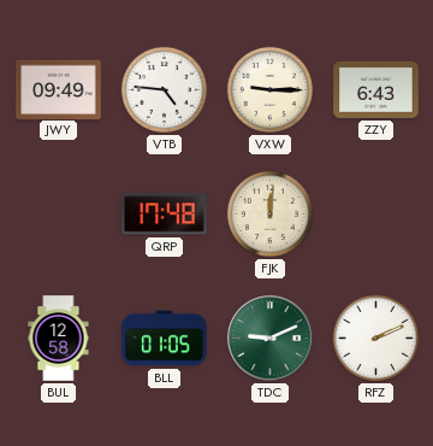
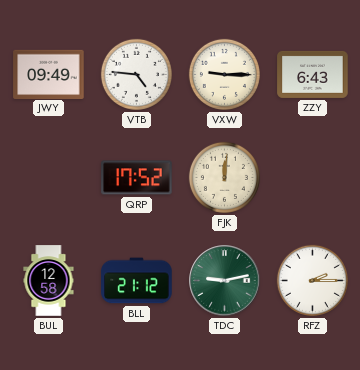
QRP: 17:48 -> 17:52 (137, 178)
BLL: 01:05 -> 21:12 (137, 281)
TDC: 9:11 -> 9:13 (225, 281)
RFZ: 2:11 -> 2:15 (312, 280)
